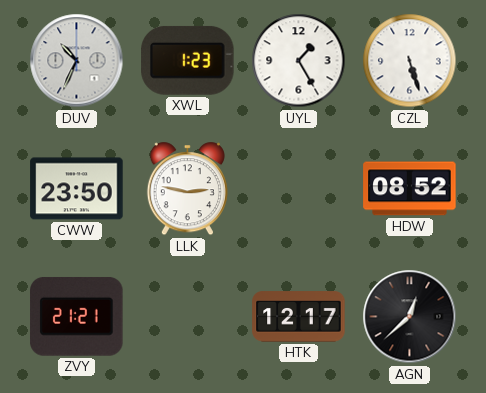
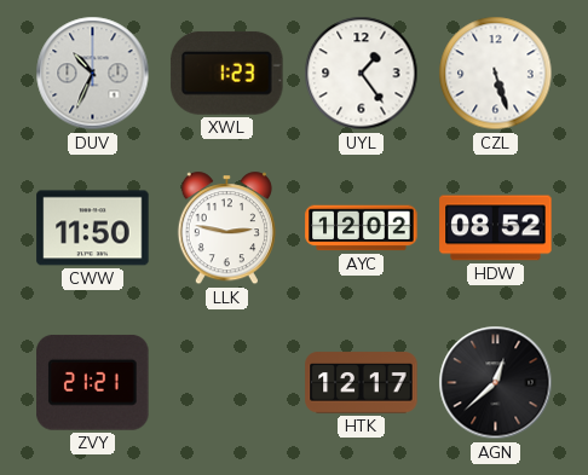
UYL: 1:25 -> 1:24 (362, 74)
CWW: 23:50 -> 11:50 (93, 228)
AYC: none -> 12:02 (362, 228)
